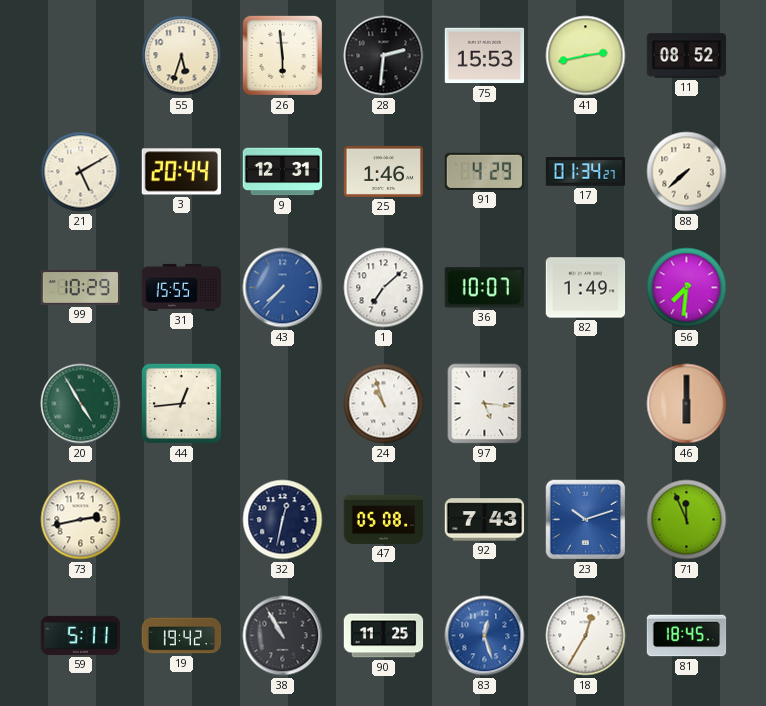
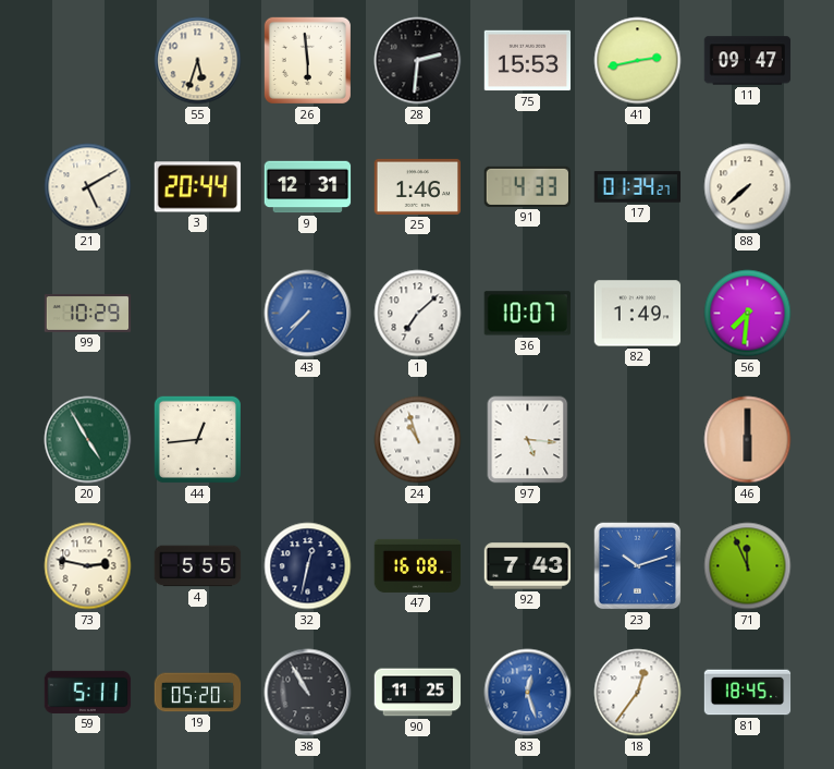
11: 08:52 -> 09:47 (748, 61)
91: 4:29 -> 4:33 (527, 186)
31: 15:55 -> none (182, 287)
73: 2:43 -> 2:47 (88, 566)
4: none -> 5:55 (198, 566)
47: 05:08 -> 16:08 (418, 565)
19: 19:42 -> 05:20 (198, 693)
18: 12:35 -> 12:36 (638, 693)
